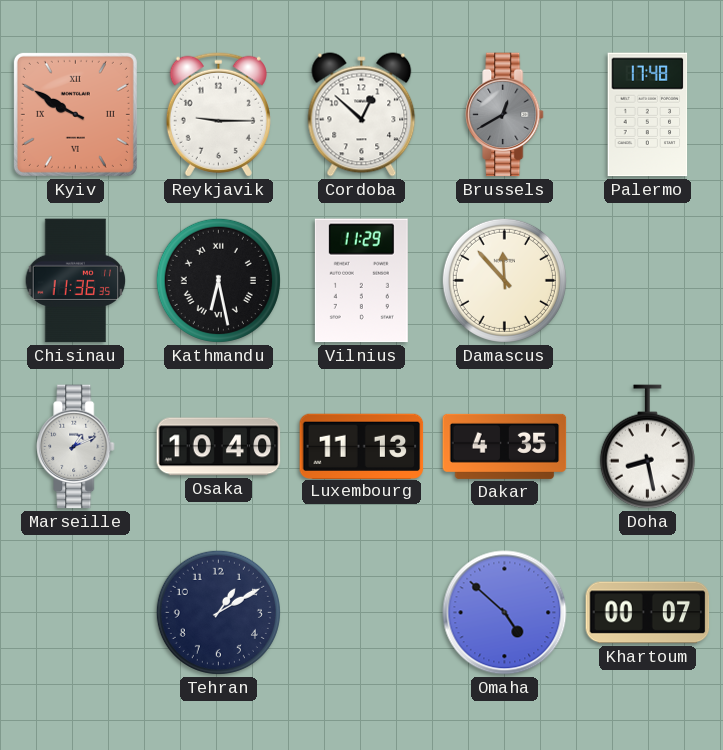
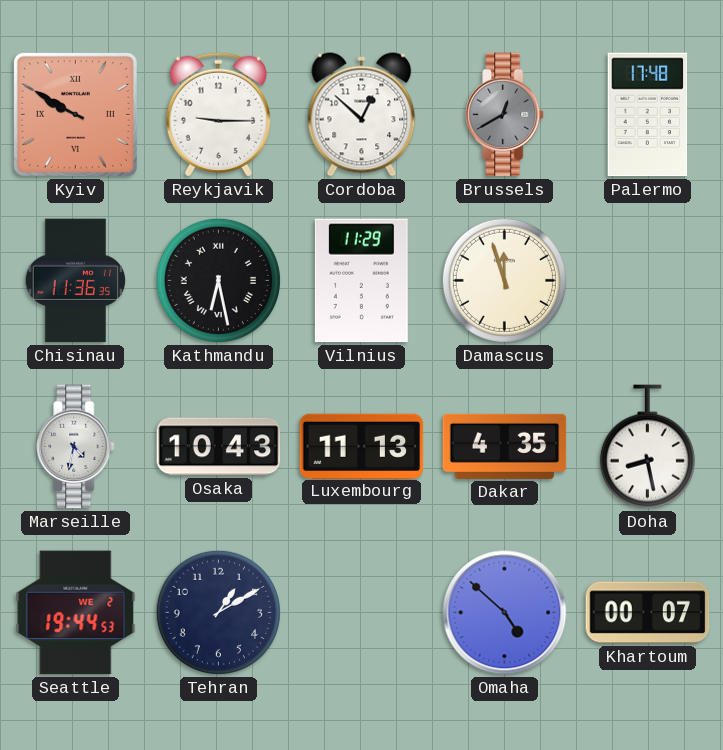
Damascus: 11:53 -> 11:57 (504, 280)
Marseille: 1:11 -> 4:32 (76, 447)
Osaka: 10:40 -> 10:43 (219, 447)
Seattle: none -> 19:44 (76, 613)
